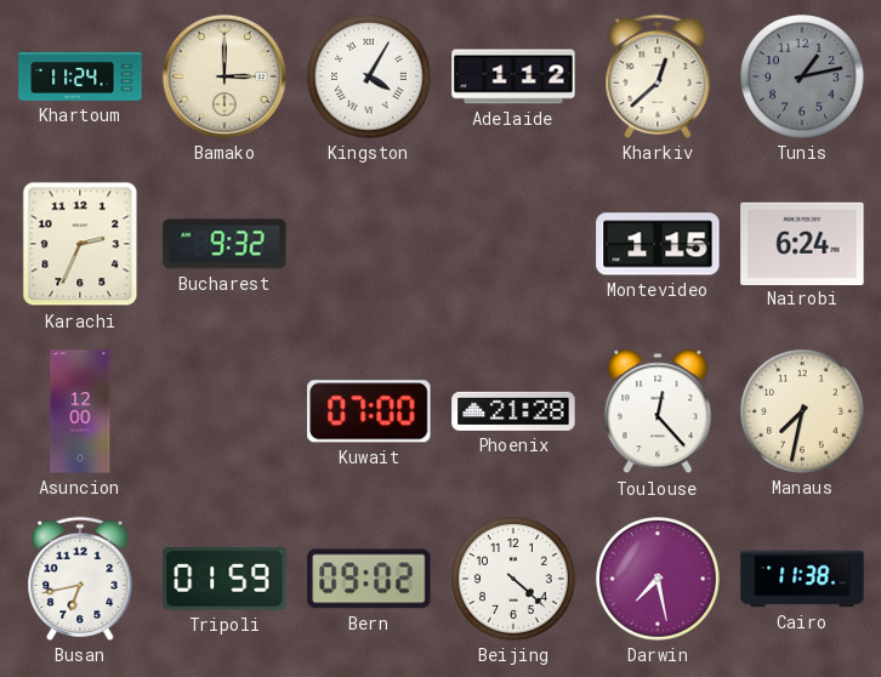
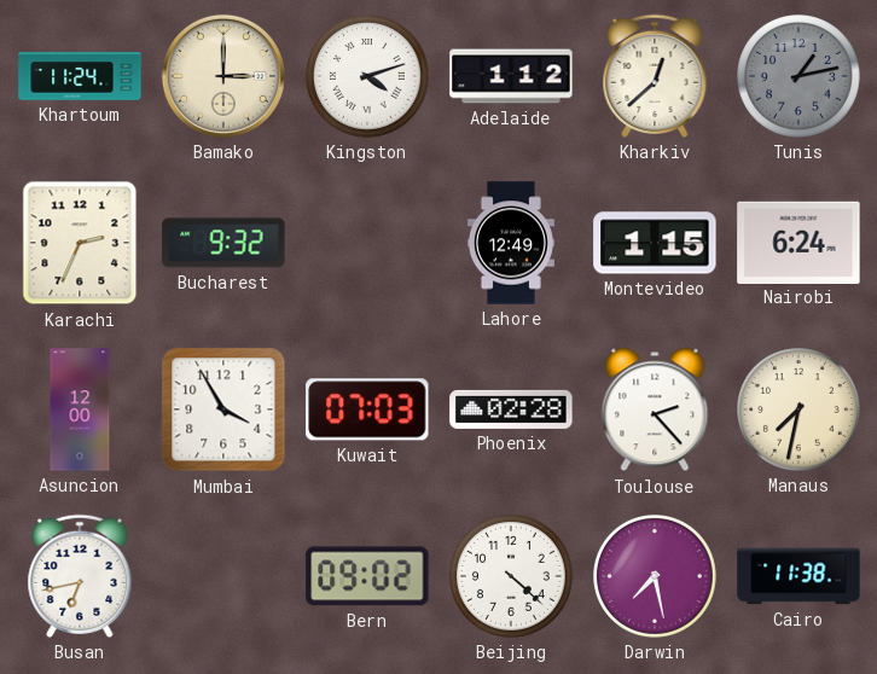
Kingston: 4:05 -> 4:12 (368, 77)
Lahore: none -> 12:49 (511, 243)
Mumbai: none -> 3:55 (223, 409)
Kuwait: 07:00 -> 07:03 (367, 409)
Phoenix: 21:28 -> 02:28 (511, 409)
Toulouse: 12:23 -> 2:23 (655, 409)
Tripoli: 01:59 -> none (224, 579)
